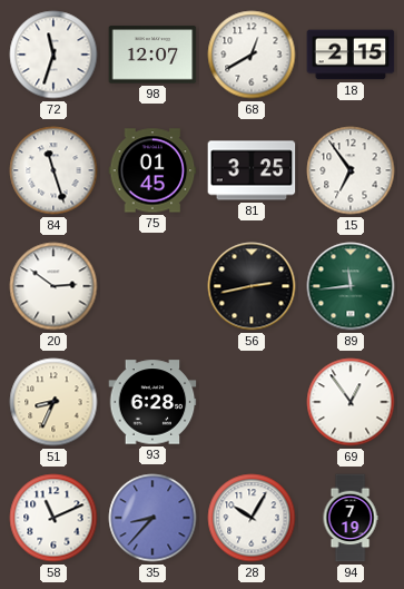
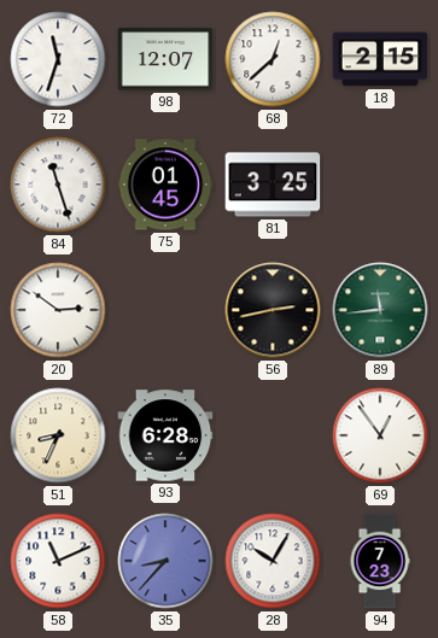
68: 12:40 -> 12:38 (273, 59)
15: 6:54 -> none (351, 170)
94: 7:19 -> 7:23 (380, 561)
